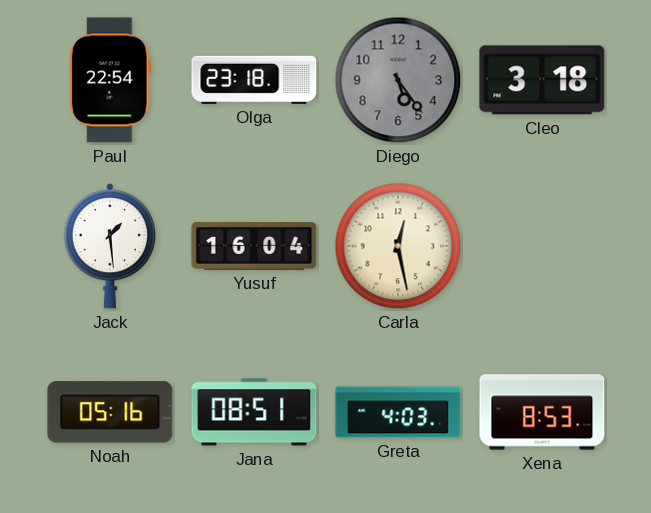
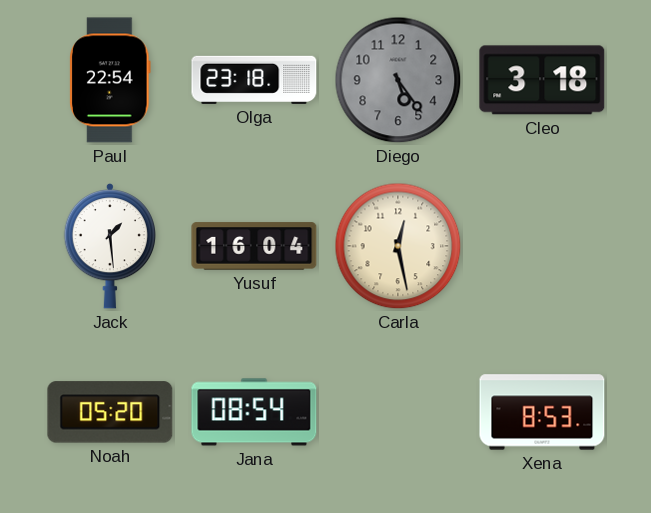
Noah: 05:16 -> 05:20 (110, 412)
Jana: 08:51 -> 08:54 (254, 412)
Greta: 4:03 -> none (398, 412)
